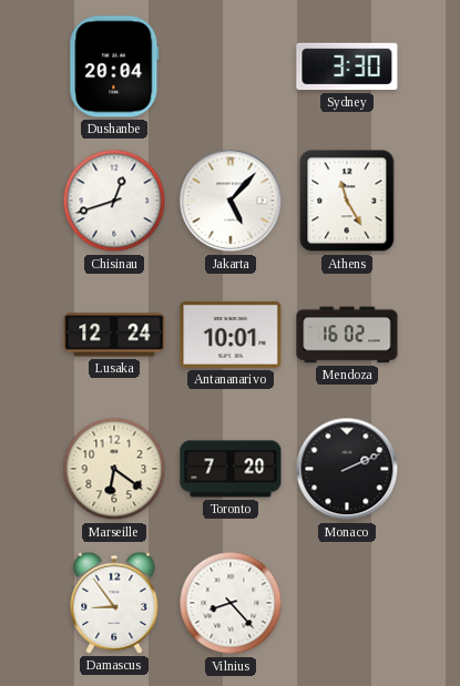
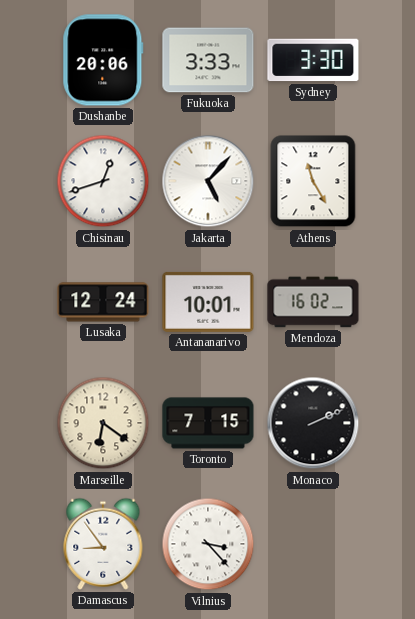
Dushanbe: 20:04 -> 20:06 (103, 60)
Fukuoka: none -> 3:33 (208, 60)
Toronto: 7:20 -> 7:15 (208, 423)
Vilnius: 8:23 -> 3:23 (208, 544)
